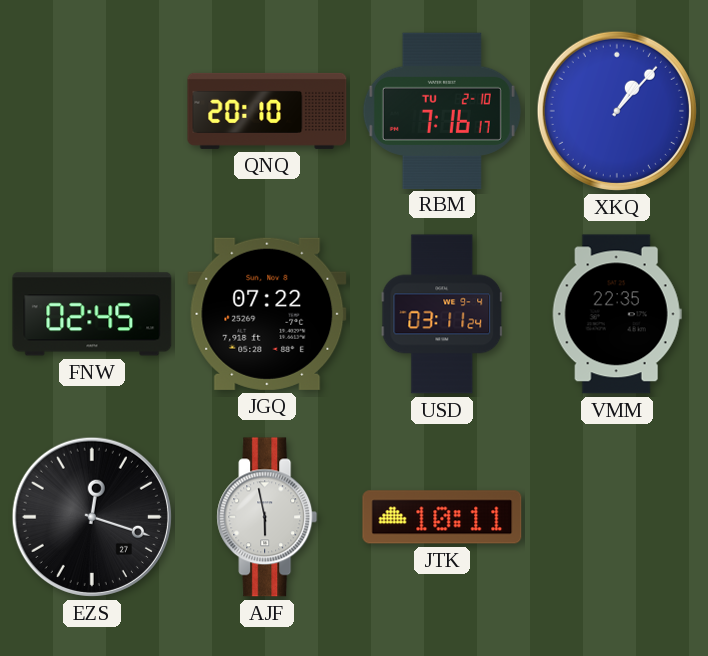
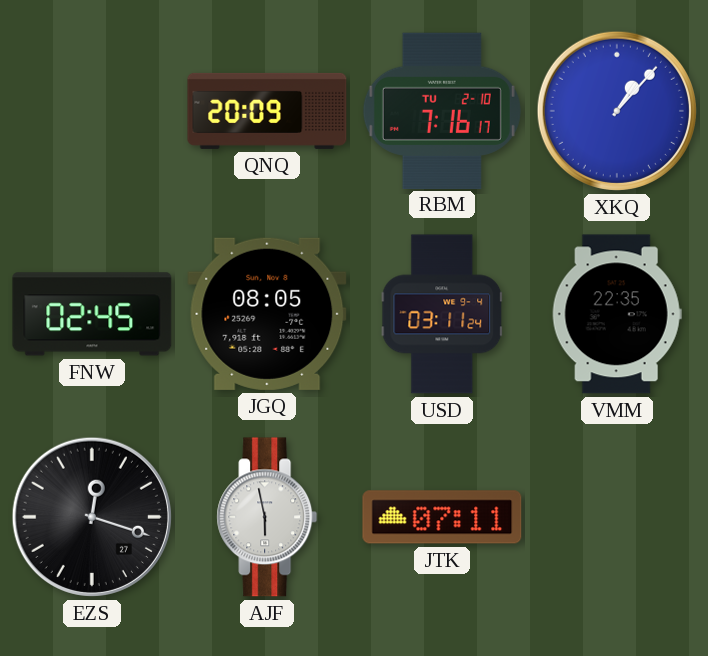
QNQ: 20:10 -> 20:09 (267, 111)
JGQ: 07:22 -> 08:05 (267, 314)
JTK: 10:11 -> 07:11 (442, 517)
